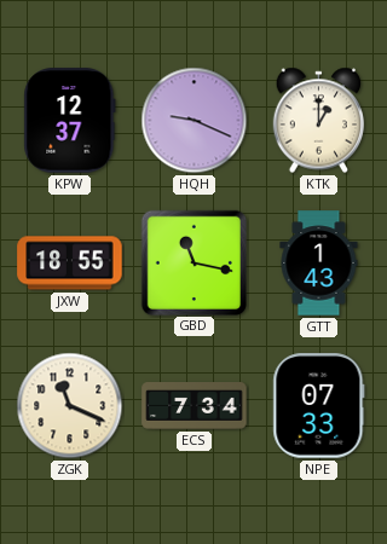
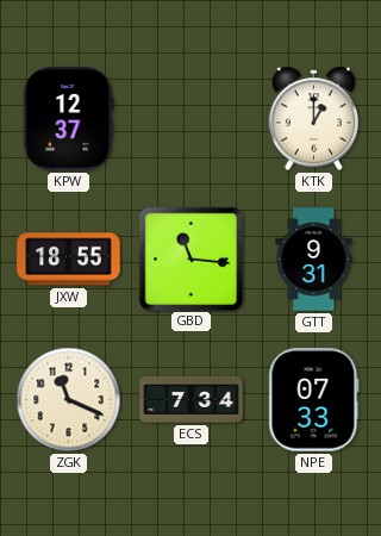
HQH: 9:19 -> none (195, 121)
GBD: 11:17 -> 11:16 (190, 258)
GTT: 1:43 -> 9:31 (314, 260)
